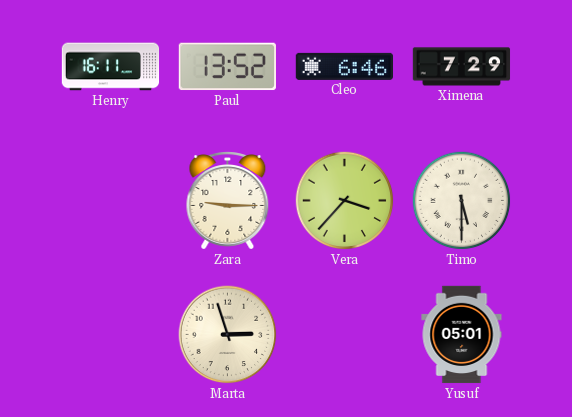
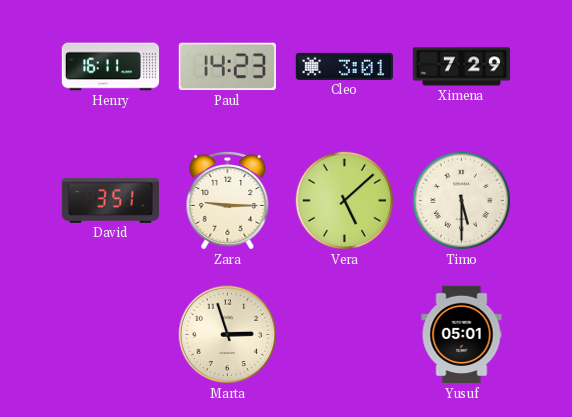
Paul: 13:52 -> 14:23 (227, 67)
Cleo: 6:46 -> 3:01 (344, 66)
David: none -> 3:51 (110, 200)
Vera: 3:37 -> 5:08 (345, 201)
